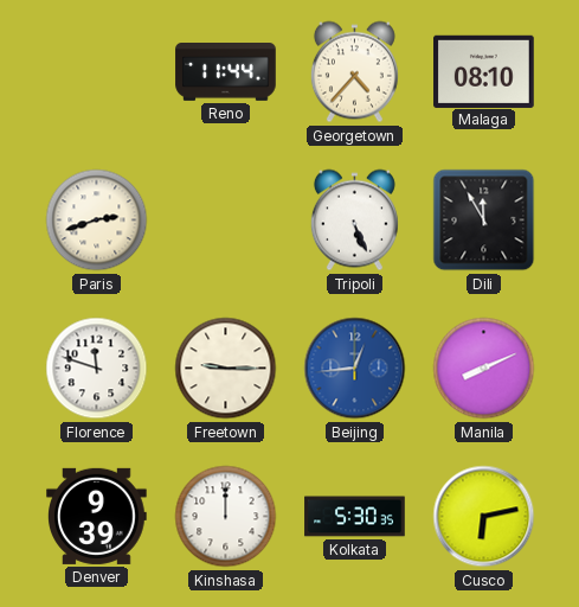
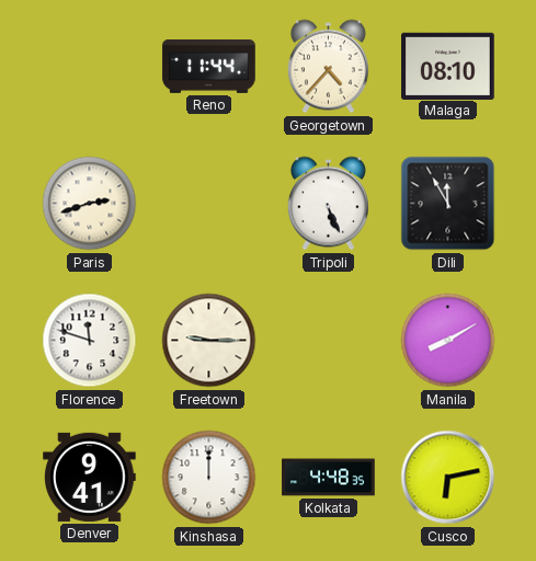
Beijing: 12:44 -> none (355, 369)
Manila: 8:11 -> 8:10 (448, 341)
Denver: 9:39 -> 9:41 (90, 477)
Kolkata: 5:30 -> 4:48 (329, 478)
